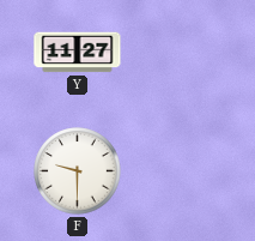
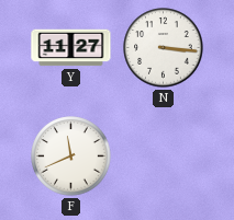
N: none -> 3:16 (164, 48)
F: 9:30 -> 11:41 (71, 157)
